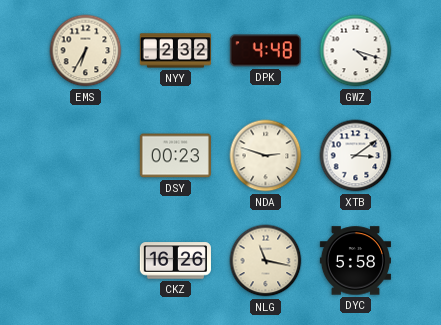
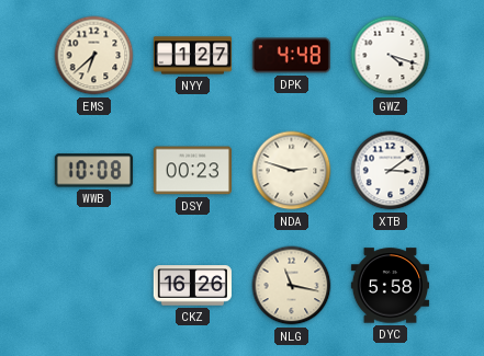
EMS: 6:35 -> 6:38 (94, 56)
NYY: 2:32 -> 1:27 (192, 56)
WWB: none -> 10:08 (93, 171)
